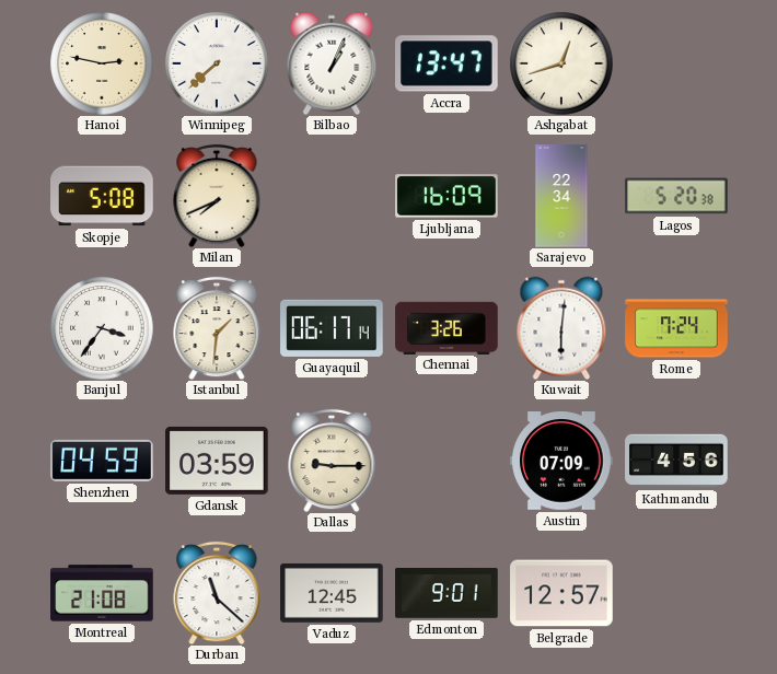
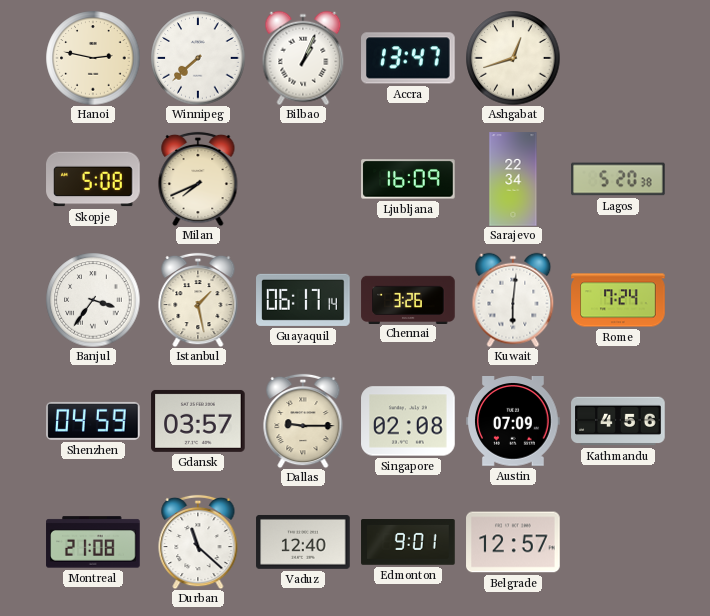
Istanbul: 1:31 -> 1:28 (198, 300)
Gdansk: 03:59 -> 03:57 (198, 421)
Singapore: none -> 02:08 (408, 421)
Vaduz: 12:45 -> 12:40 (303, 542)
